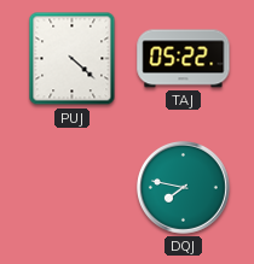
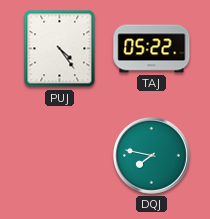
PUJ: 4:22 -> 4:24 (60, 49)
